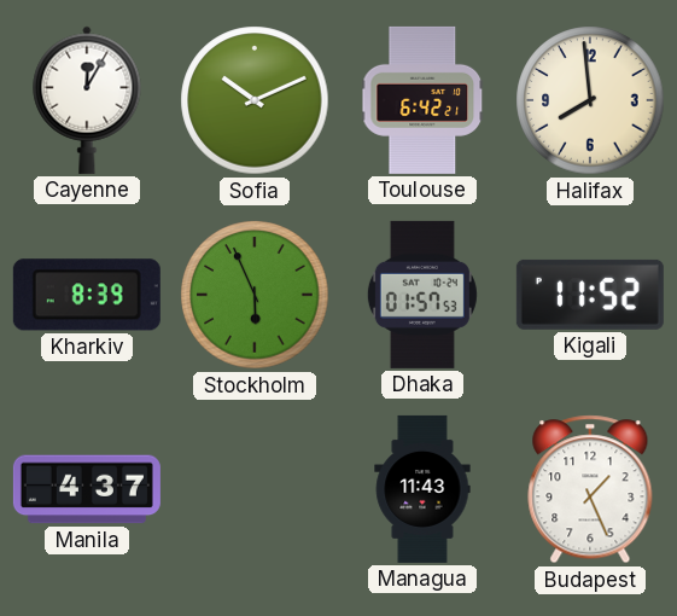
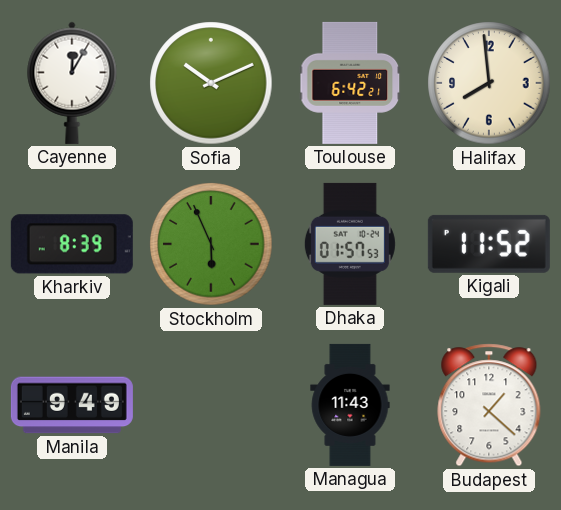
Manila: 4:37 -> 9:49 (72, 405)
Budapest: 1:26 -> 1:22 (489, 405)
